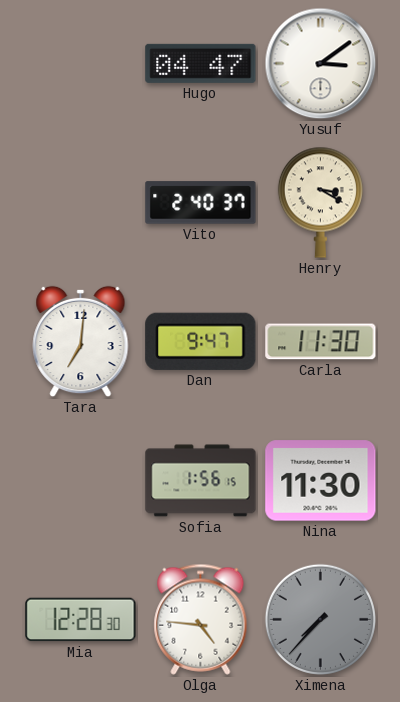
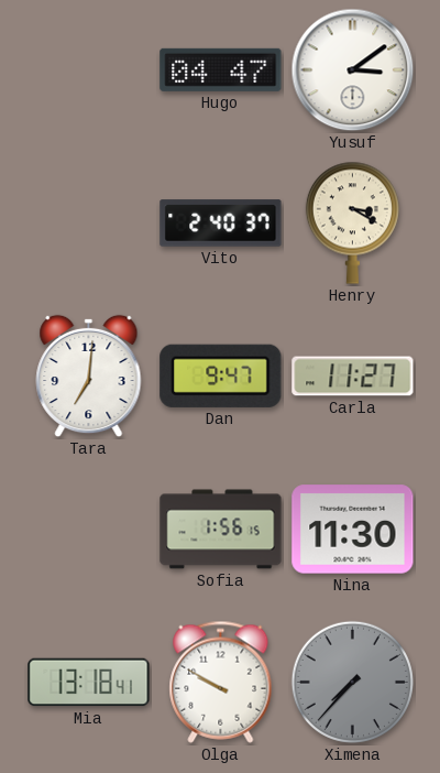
Carla: 11:30 -> 11:27 (353, 377)
Mia: 12:28 -> 13:18 (89, 683)
Olga: 4:46 -> 9:50 (221, 682)
